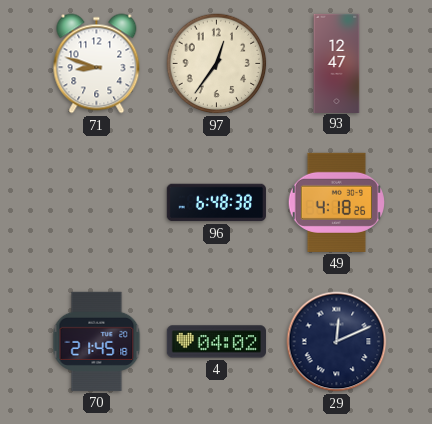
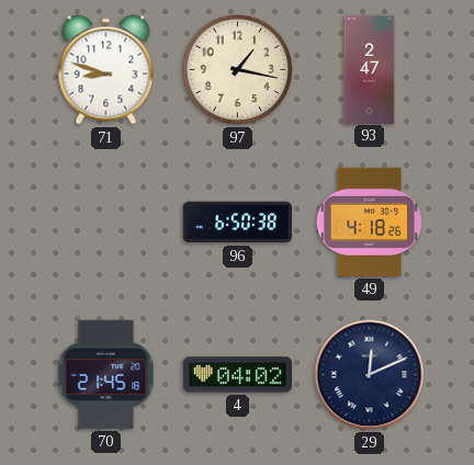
97: 12:36 -> 1:17 (238, 70)
93: 12:47 -> 2:47 (370, 69)
96: 6:48 -> 6:50 (237, 223)
